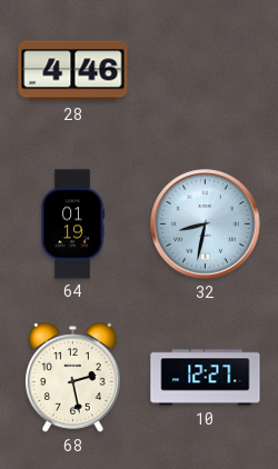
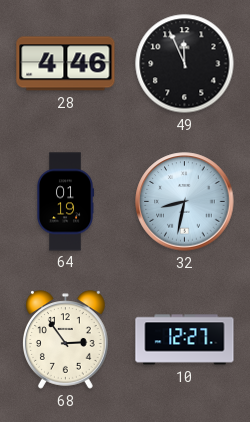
49: none -> 11:56 (185, 64)
68: 2:28 -> 2:54 (66, 340)
